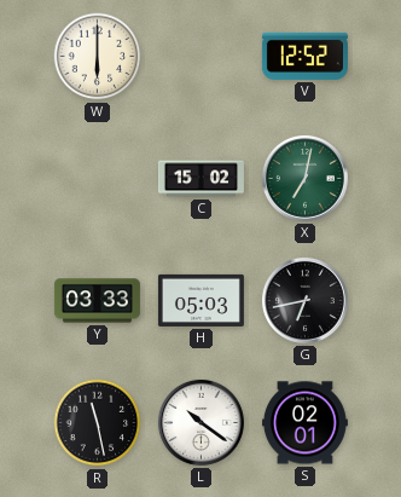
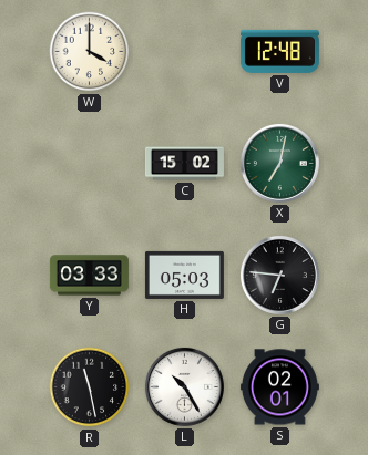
W: 6:00 -> 4:00 (90, 52)
V: 12:52 -> 12:48 (279, 51)
G: 6:43 -> 6:46 (279, 275)
L: 10:21 -> 10:25 (184, 386)
